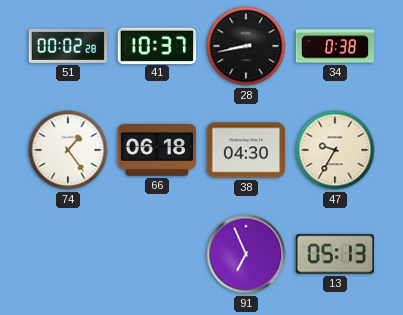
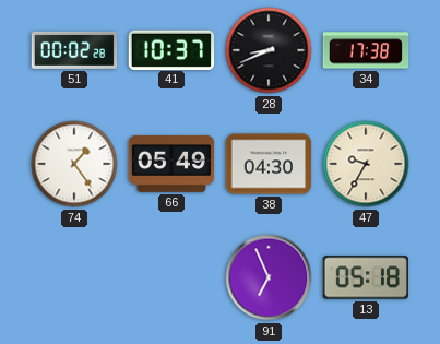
28: 8:43 -> 8:41 (269, 50)
34: 0:38 -> 17:38 (366, 50)
66: 06:18 -> 05:49 (171, 164)
13: 05:13 -> 05:18 (365, 277)
